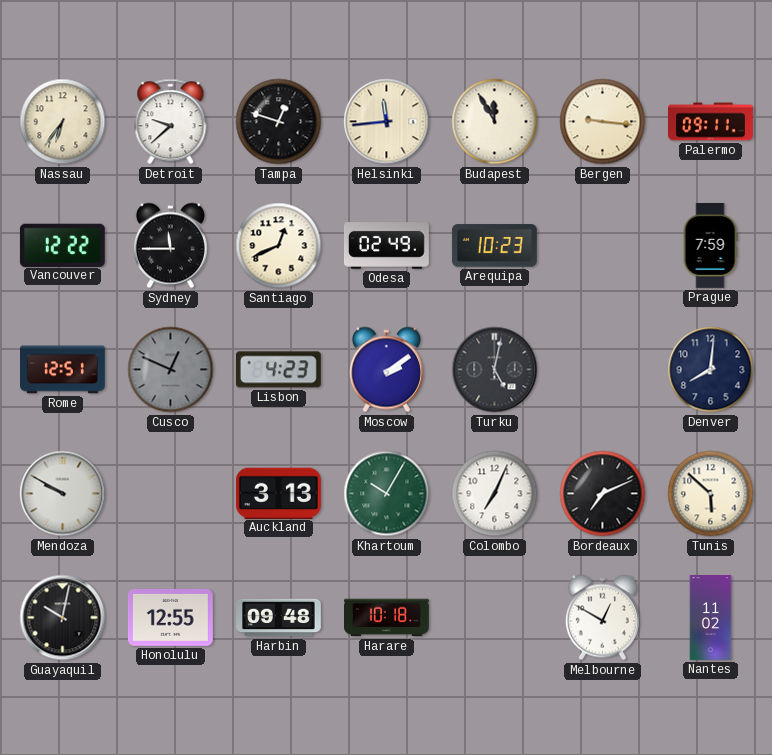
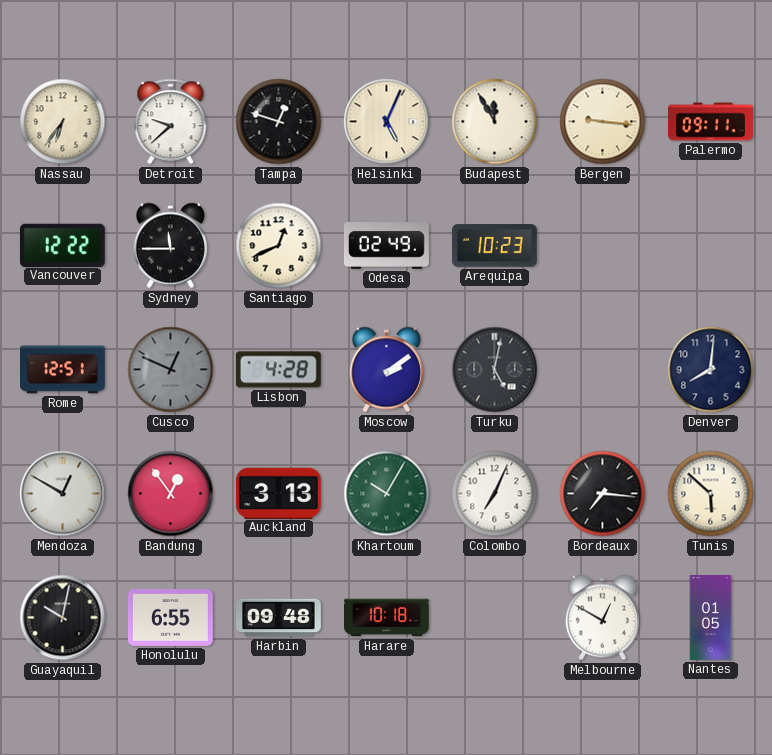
Helsinki: 11:44 -> 5:04 (387, 122)
Prague: 7:59 -> none (710, 246)
Lisbon: 4:23 -> 4:28 (278, 370)
Mendoza: 9:50 -> 12:50 (63, 494)
Bandung: none -> 12:54 (171, 494)
Bordeaux: 7:11 -> 7:16 (603, 494)
Honolulu: 12:55 -> 6:55 (171, 617)
Nantes: 11:02 -> 01:05 (711, 618)
